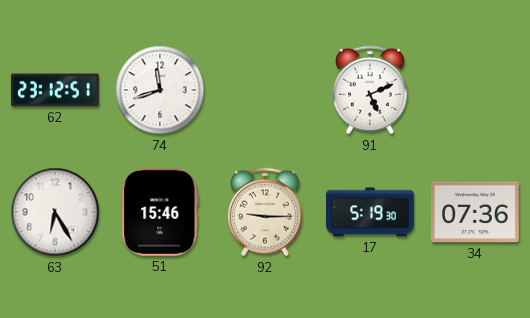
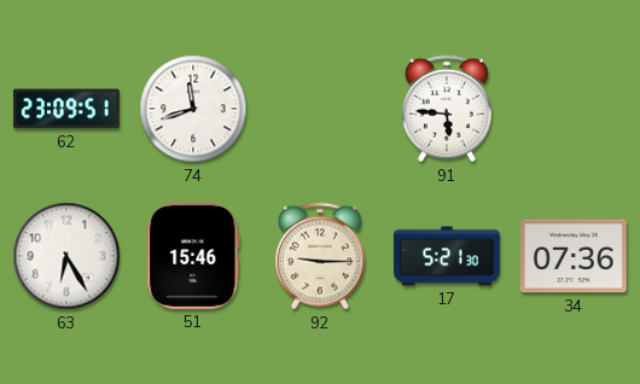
62: 23:12 -> 23:09 (66, 109)
91: 5:11 -> 5:46 (447, 109)
17: 5:19 -> 5:21 (447, 256)
